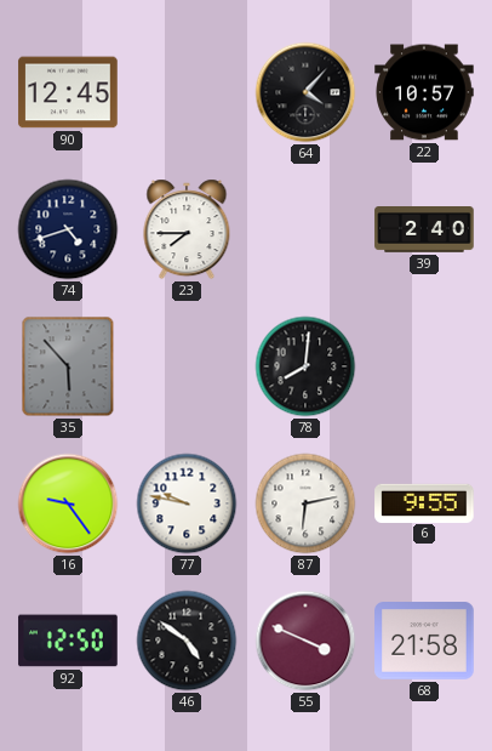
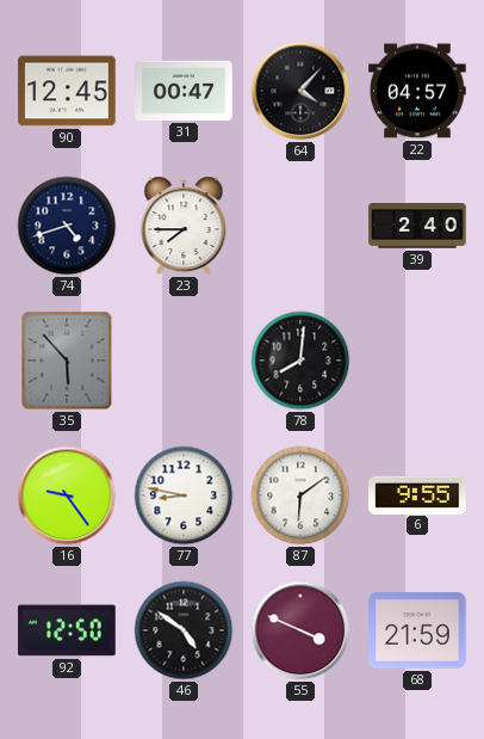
31: none -> 00:47 (184, 91)
22: 10:57 -> 04:57 (417, 91)
77: 9:47 -> 8:47 (184, 495)
87: 6:13 -> 6:09 (300, 495)
68: 21:58 -> 21:59 (417, 630)
